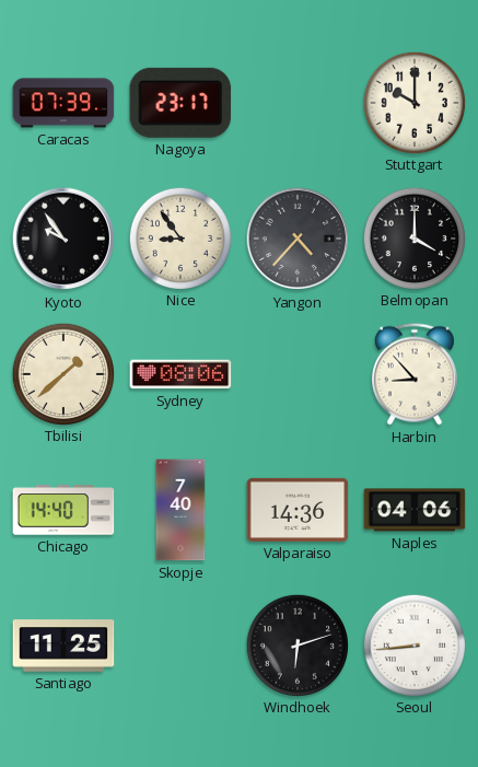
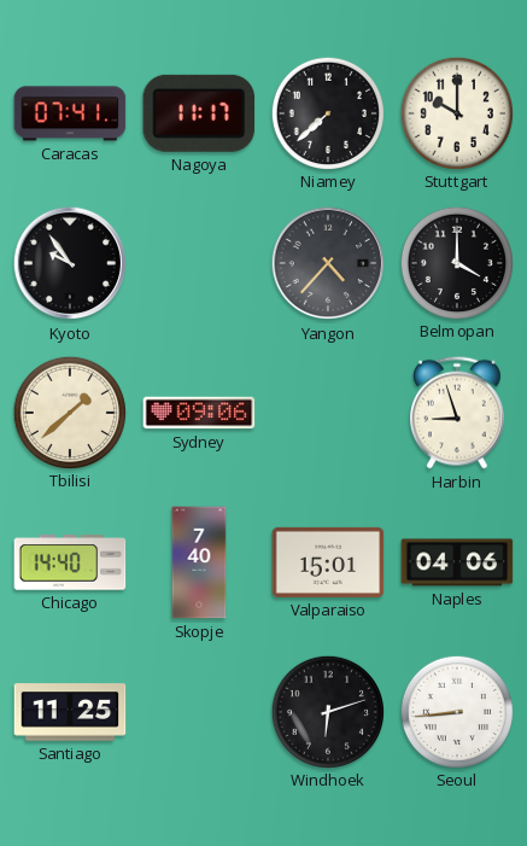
Caracas: 07:39 -> 07:41 (70, 113)
Nagoya: 23:17 -> 11:17 (199, 113)
Niamey: none -> 7:38 (327, 112)
Nice: 8:54 -> none (179, 237)
Sydney: 08:06 -> 09:06 (199, 413)
Harbin: 8:53 -> 8:57 (457, 413)
Valparaiso: 14:36 -> 15:01 (328, 562)
